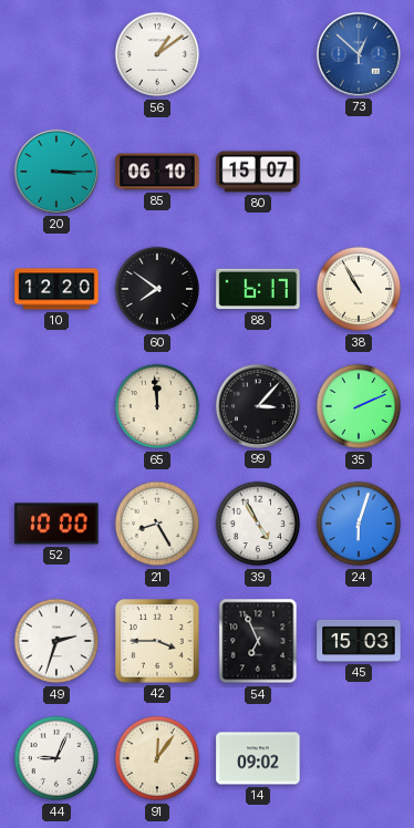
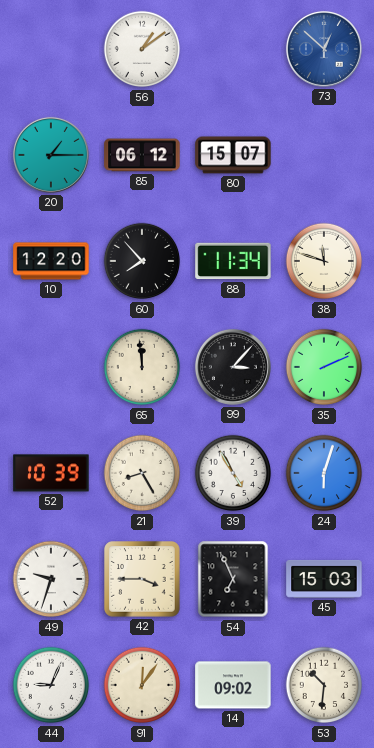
20: 3:15 -> 1:15 (51, 155)
85: 06:10 -> 06:12 (142, 155)
60: 7:51 -> 7:53 (142, 261)
88: 6:17 -> 11:34 (233, 261)
38: 10:55 -> 11:48 (324, 261)
52: 10:00 -> 10:39 (51, 473)
49: 2:33 -> 9:33 (51, 579)
53: none -> 10:31 (324, 685)
